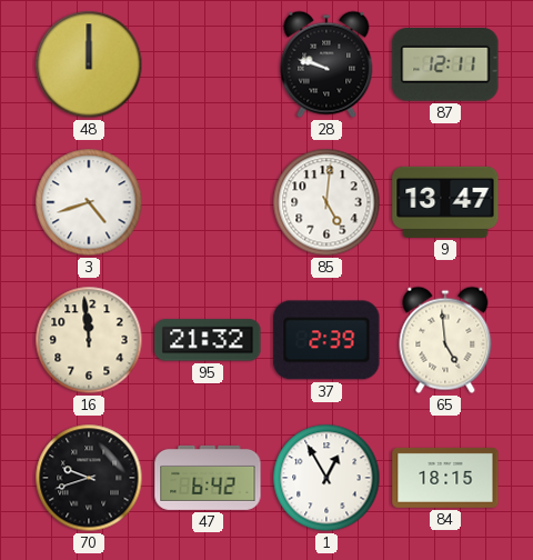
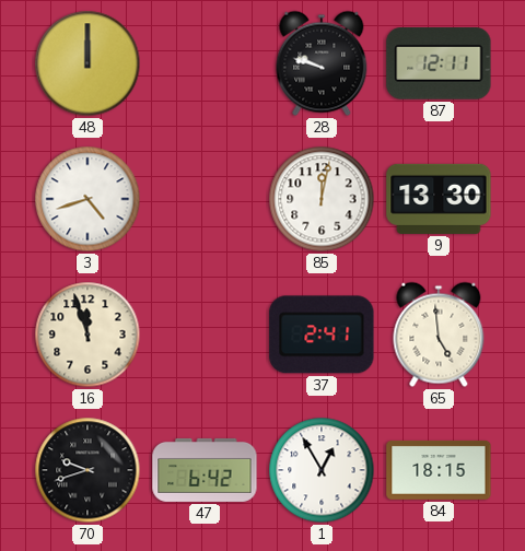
85: 5:01 -> 12:02 (322, 199)
9: 13:47 -> 13:30 (439, 199)
16: 11:59 -> 11:57 (87, 335)
95: 21:32 -> none (208, 340)
37: 2:39 -> 2:41 (322, 335)
